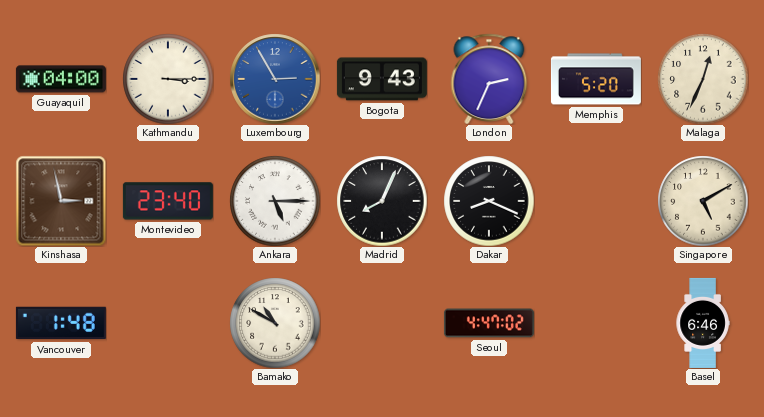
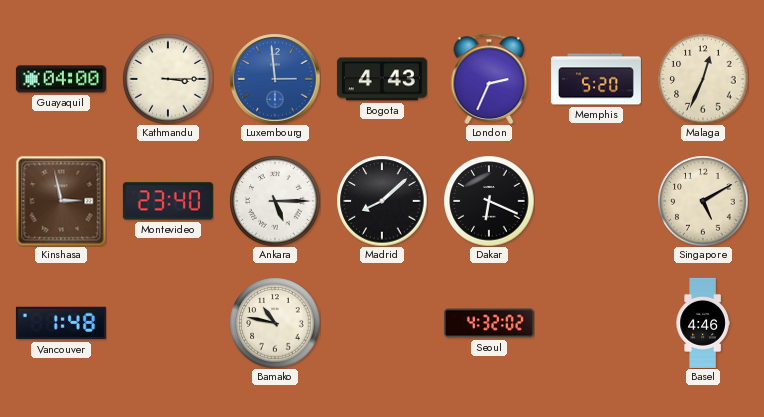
Luxembourg: 2:55 -> 2:59 (275, 79)
Bogota: 9:43 -> 4:43 (382, 79)
Madrid: 8:04 -> 8:08 (382, 201)
Dakar: 8:19 -> 6:19 (489, 201)
Bamako: 10:50 -> 10:47 (275, 323)
Seoul: 4:47 -> 4:32 (489, 323)
Basel: 6:46 -> 4:46 (703, 323)
